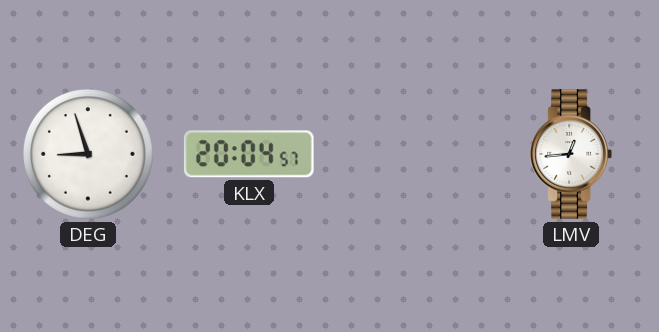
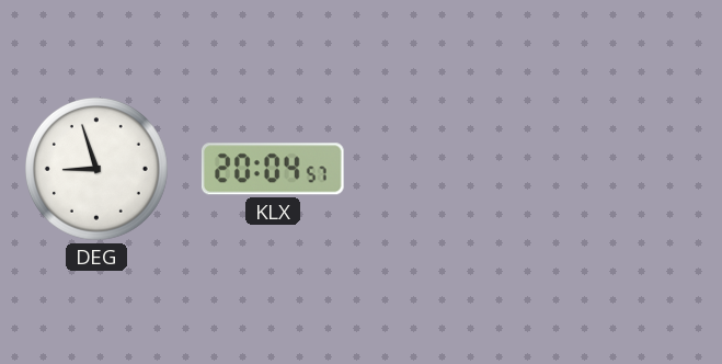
LMV: 12:44 -> none (570, 154)
